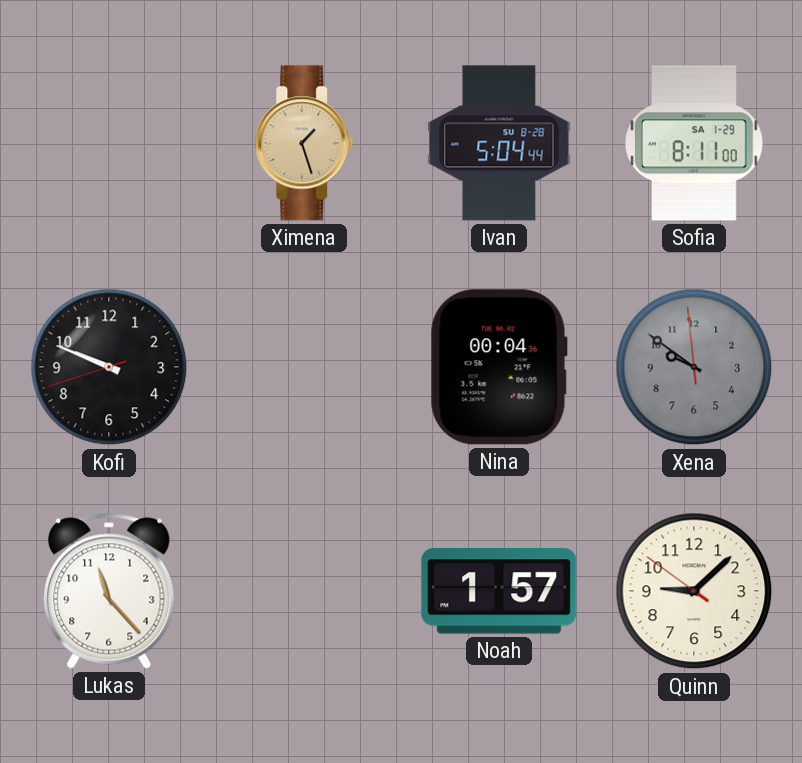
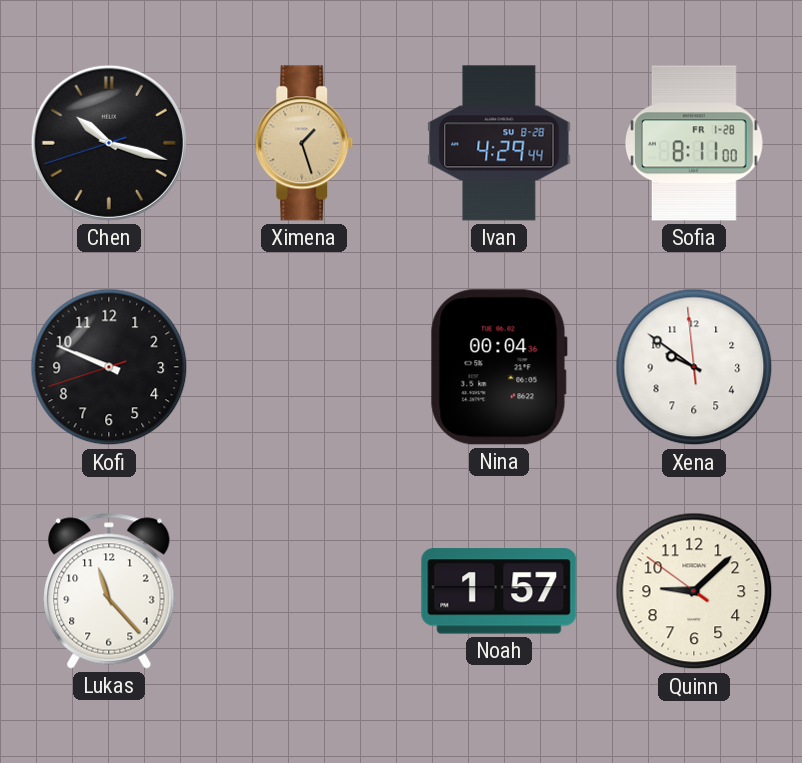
Chen: none -> 10:17 (109, 143)
Ivan: 5:04 -> 4:29 (499, 143)
Sofia date: SA 1-29 -> FR 1-28 (695, 143)
Xena dial: grey -> white (694, 367)
